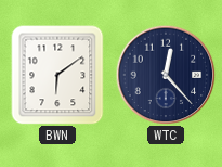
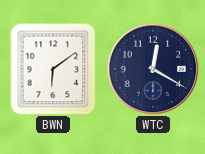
WTC: 12:23 -> 12:20 (153, 69)
